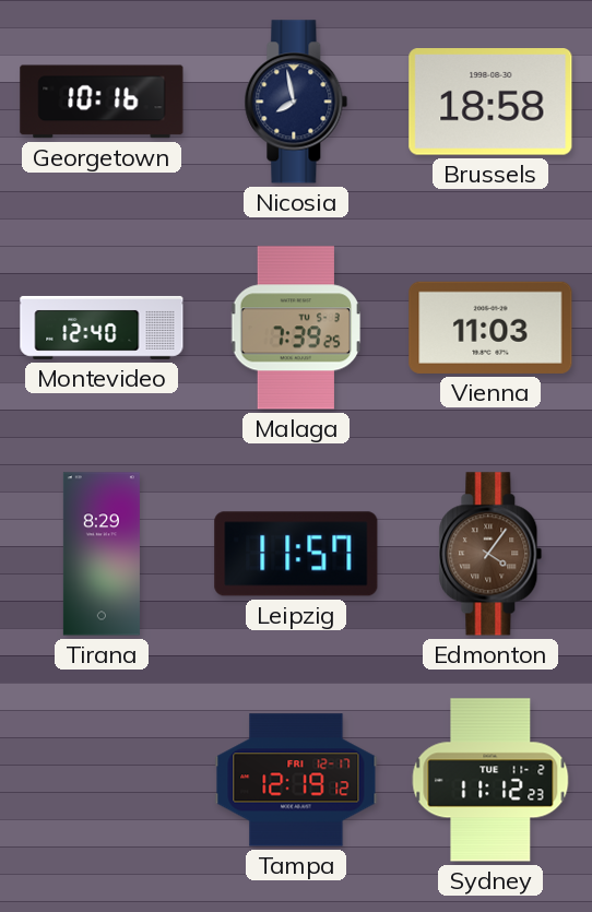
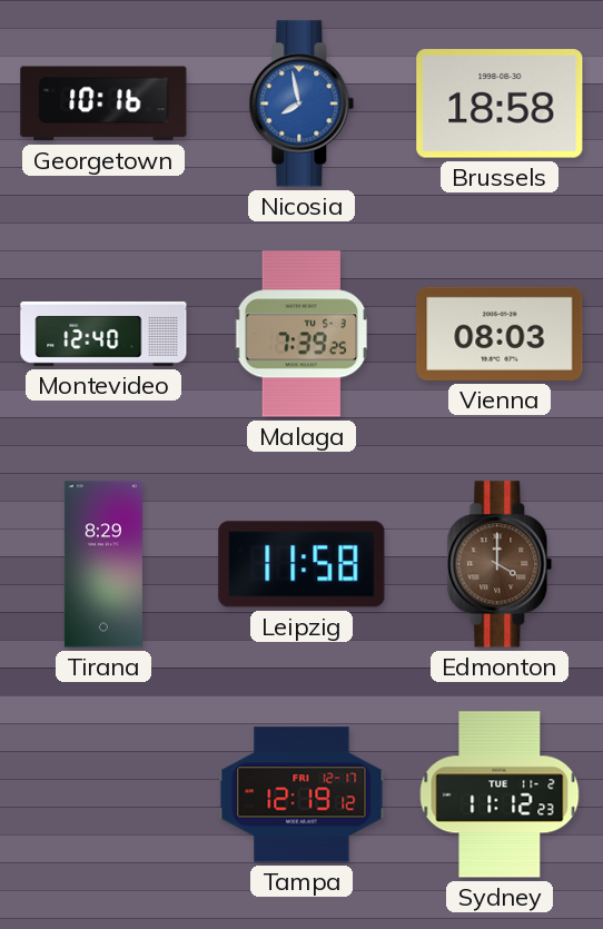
Nicosia dial: navy -> blue (301, 103)
Vienna: 11:03 -> 08:03 (500, 334)
Leipzig: 11:57 -> 11:58 (301, 564)
Edmonton: 4:06 -> 4:00 (500, 564)
